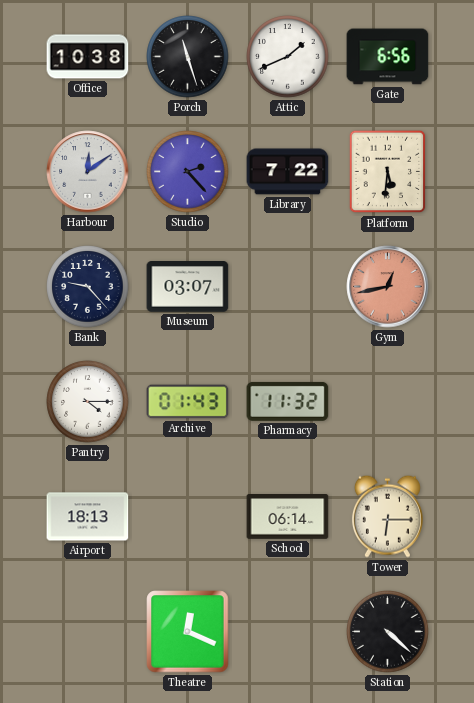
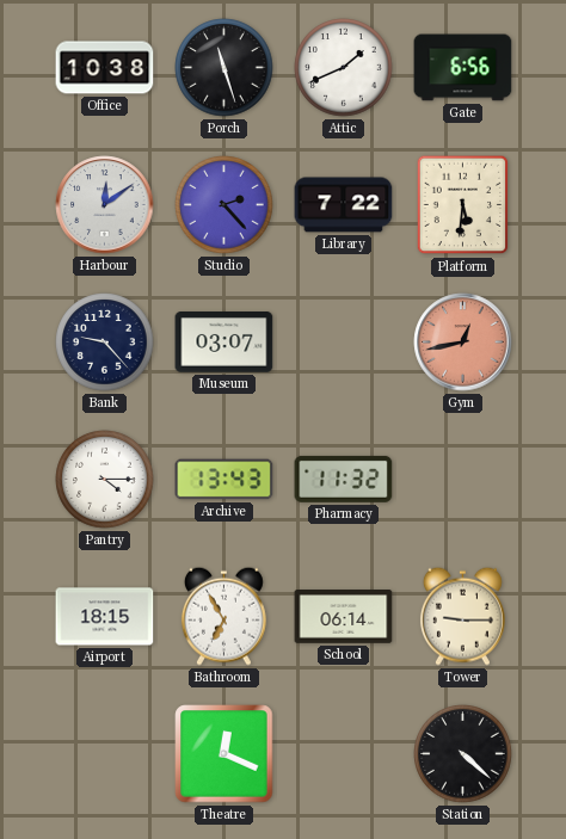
Archive: 01:43 -> 13:43 (224, 480)
Airport: 18:13 -> 18:15 (105, 617)
Bathroom: none -> 6:55 (223, 616)
Tower: 6:15 -> 9:15 (462, 616)
